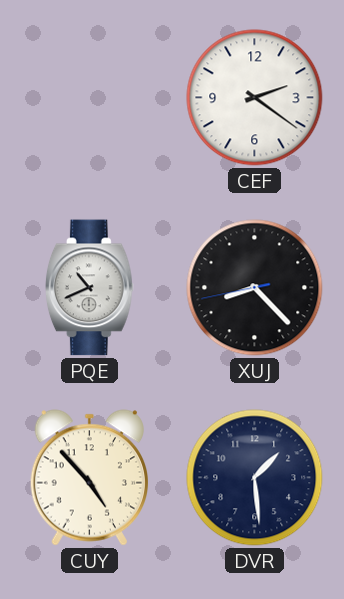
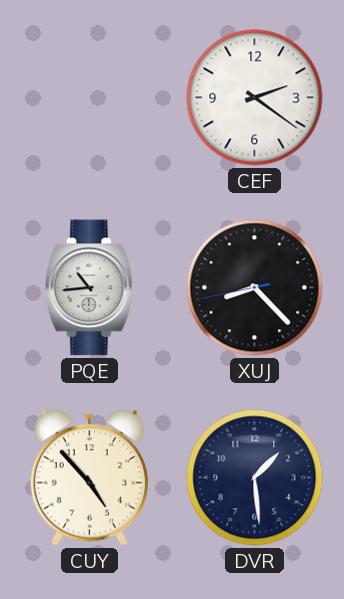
PQE: 10:41 -> 10:44 (90, 288)
